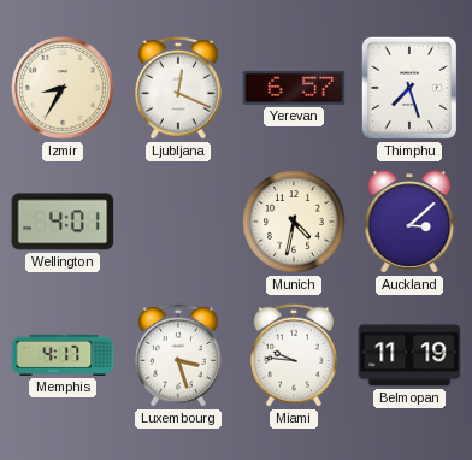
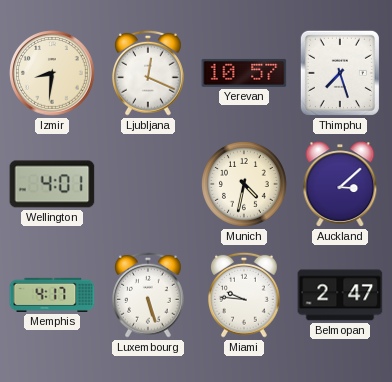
Izmir: 8:35 -> 8:31 (52, 73)
Yerevan: 6:57 -> 10:57 (244, 73)
Luxembourg: 3:27 -> 5:27 (149, 295)
Belmopan: 11:19 -> 2:47 (340, 295)
